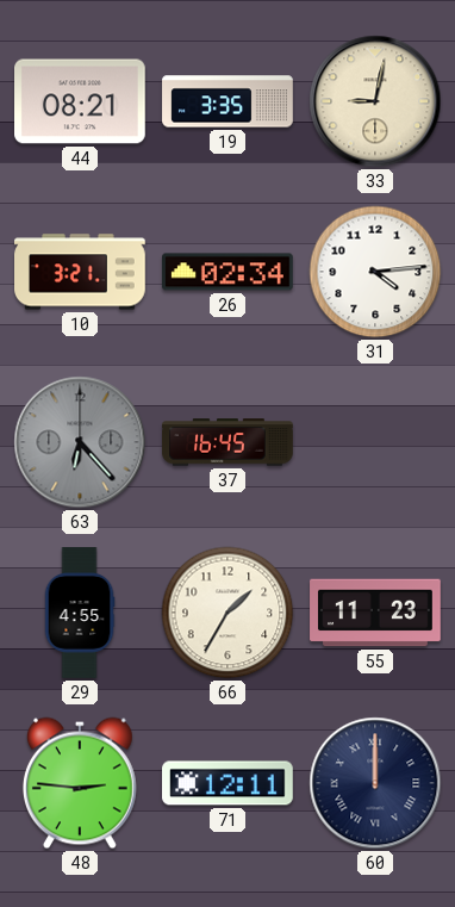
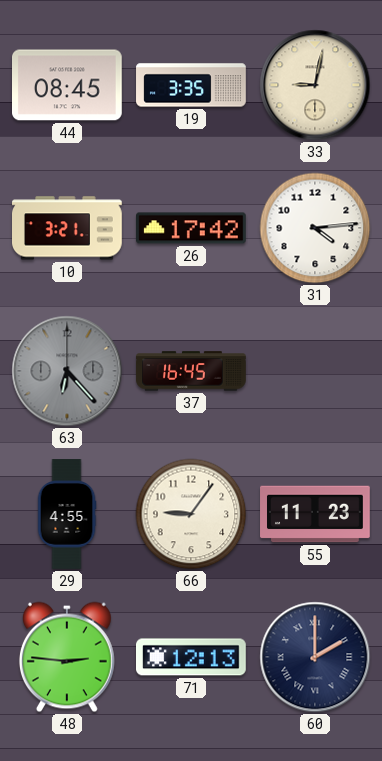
44: 08:21 -> 08:45 (68, 85)
26: 02:34 -> 17:42 (192, 228)
66: 1:35 -> 9:06 (191, 514)
71: 12:11 -> 12:13 (192, 657)
60: 12:00 -> 2:00 (315, 657)
